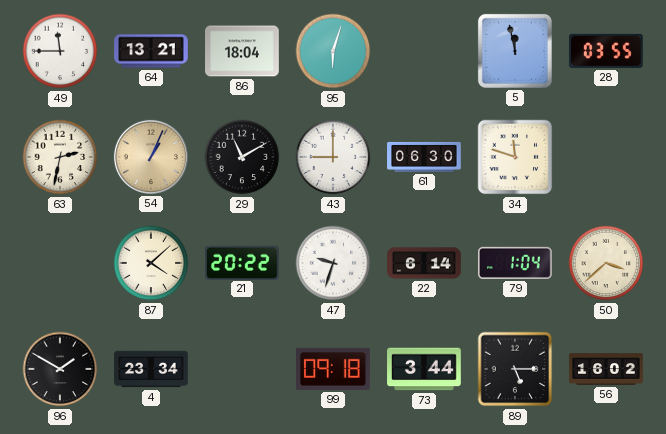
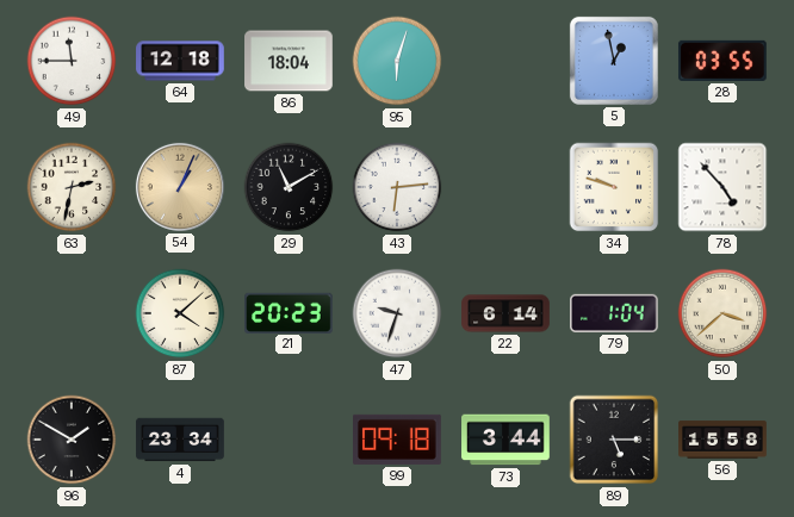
64: 13:21 -> 12:18 (180, 61)
5: 11:58 -> 12:58 (614, 61)
43: 9:00 -> 6:14 (397, 187)
61: 06:30 -> none (424, 157)
34: 11:48 -> 9:48 (614, 187)
78: none -> 4:53 (722, 187)
21: 20:22 -> 20:23 (290, 312)
56: 16:02 -> 15:58 (722, 440)
